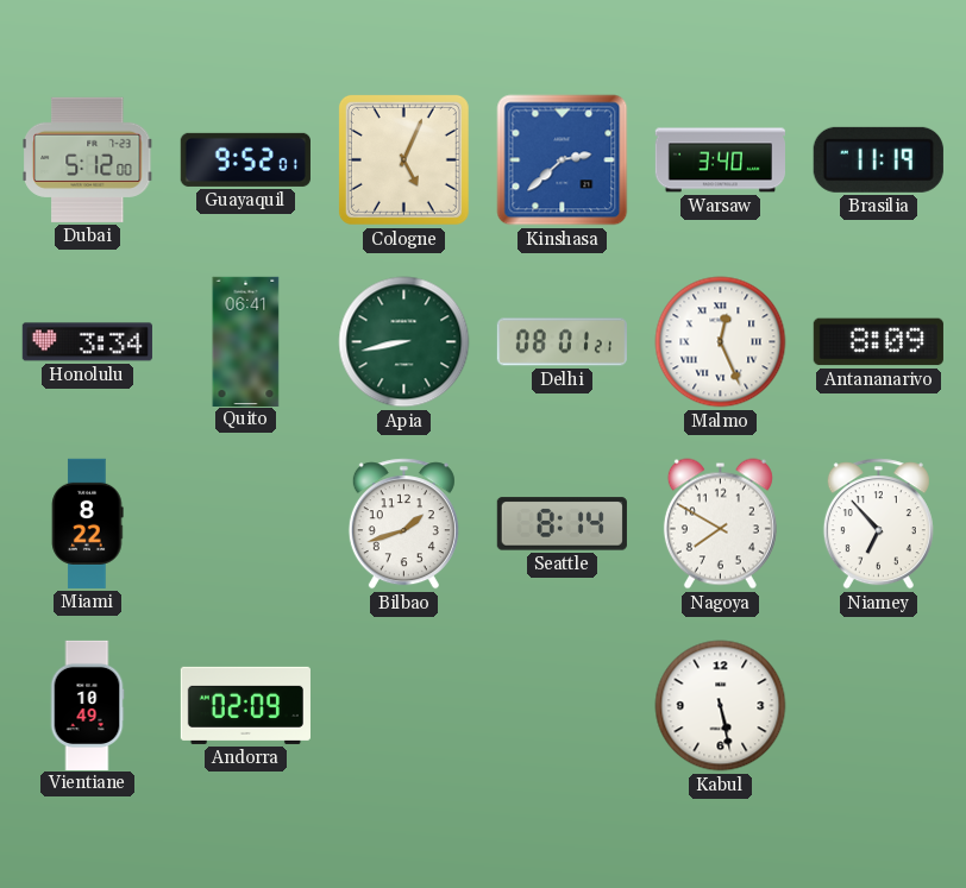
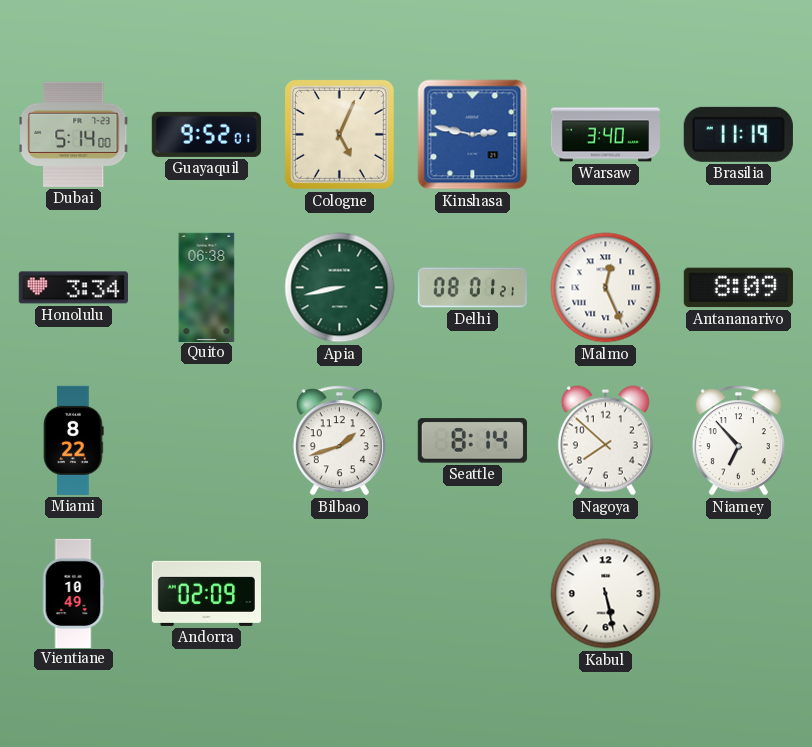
Dubai: 5:12 -> 5:14 (73, 134)
Kinshasa: 2:38 -> 2:47 (473, 135)
Quito: 06:41 -> 06:38 (207, 287)
Nagoya: 7:50 -> 7:52 (605, 441)
